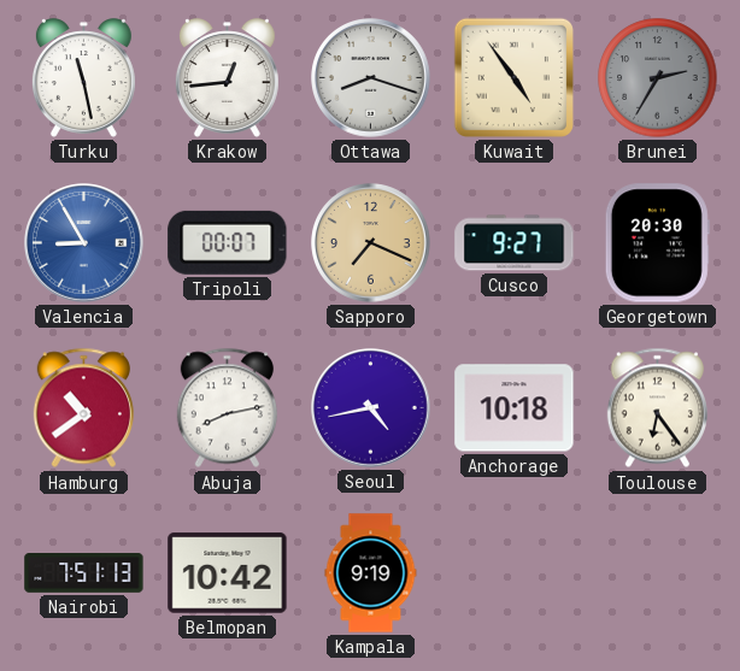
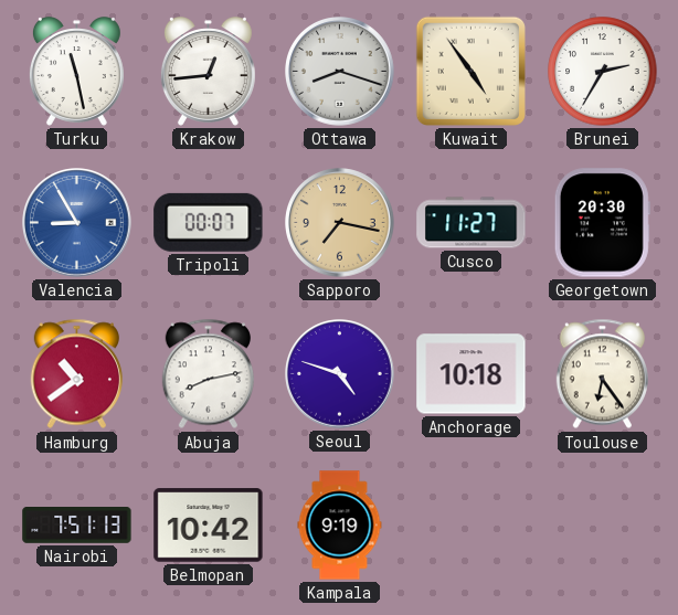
Brunei dial: grey -> white (603, 72)
Sapporo: 7:19 -> 7:17 (340, 223)
Cusco: 9:27 -> 11:27 (472, 223)
Seoul: 4:43 -> 4:48 (340, 374)
